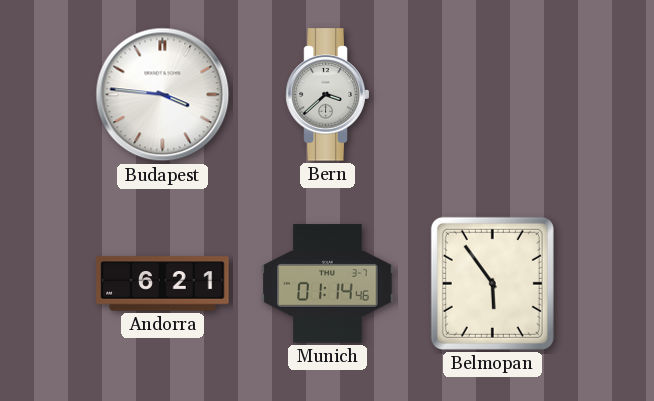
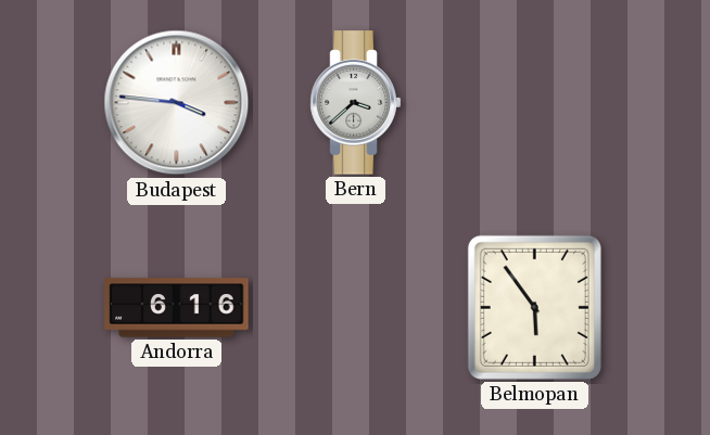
Andorra: 6:21 -> 6:16 (177, 308)
Munich: 01:14 -> none (328, 284)
